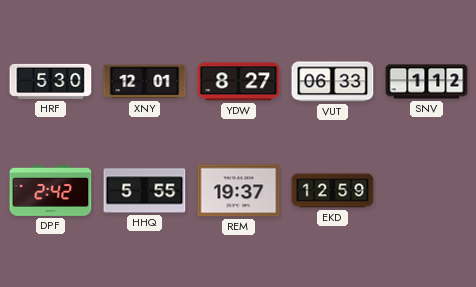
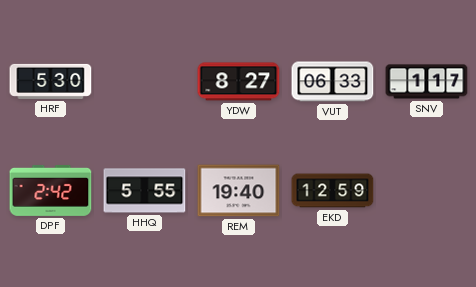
XNY: 12:01 -> none (145, 82)
SNV: 1:12 -> 1:17 (427, 82)
REM: 19:37 -> 19:40 (239, 191)
